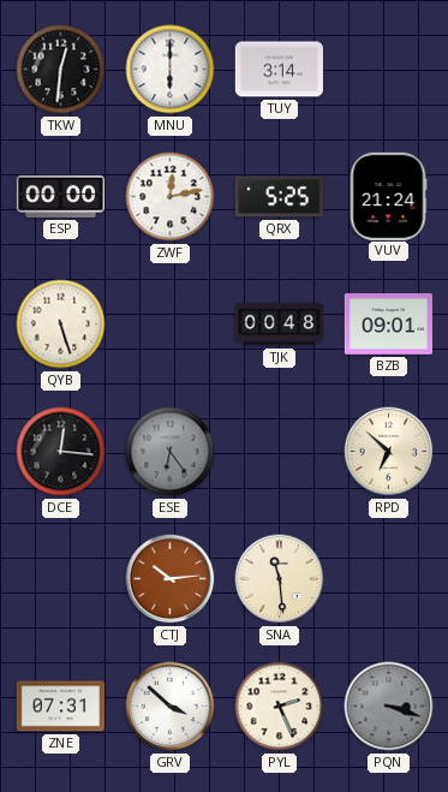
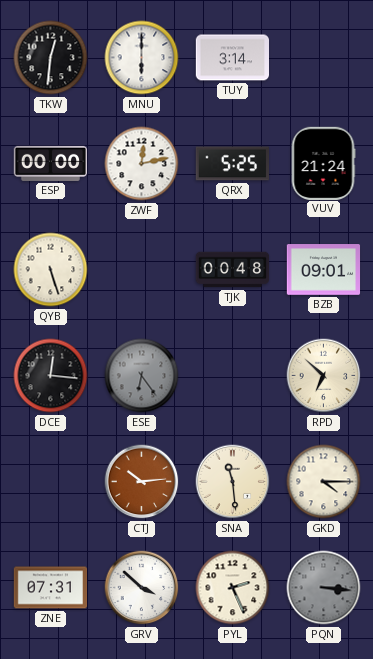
GKD: none -> 4:15 (324, 482)
PQN: 3:18 -> 3:16 (324, 588)
